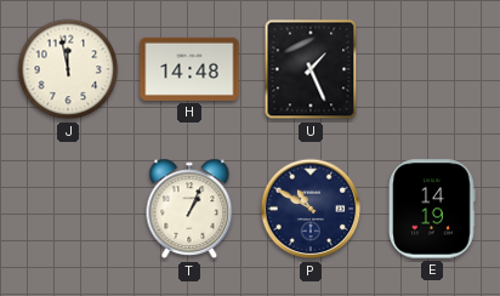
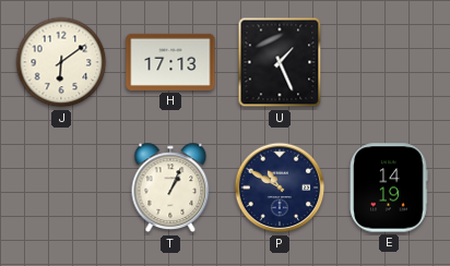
J: 11:58 -> 6:09 (61, 62)
H: 14:48 -> 17:13 (170, 62)
